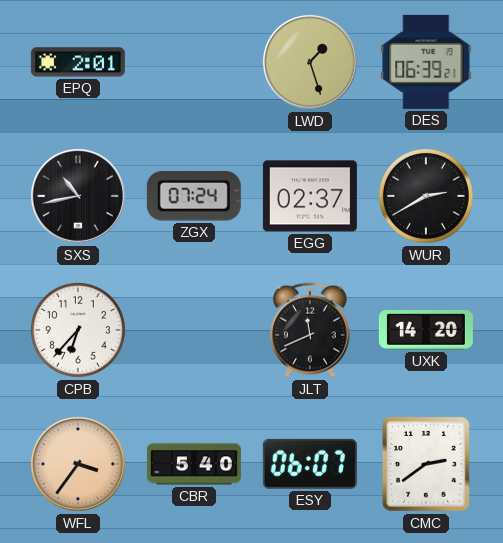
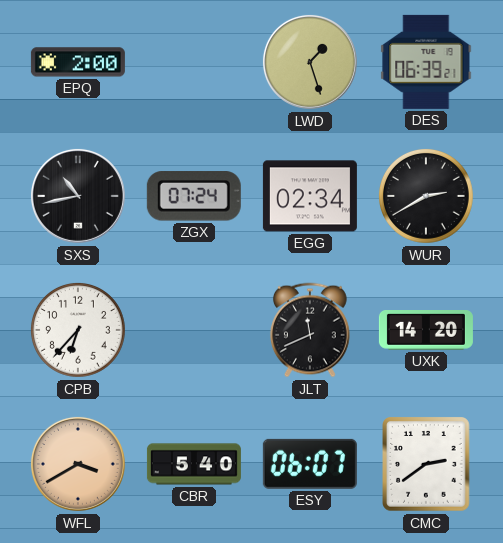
EPQ: 2:01 -> 2:00 (78, 62)
EGG: 02:37 -> 02:34 (310, 196)
WFL: 3:36 -> 3:40 (78, 464)
